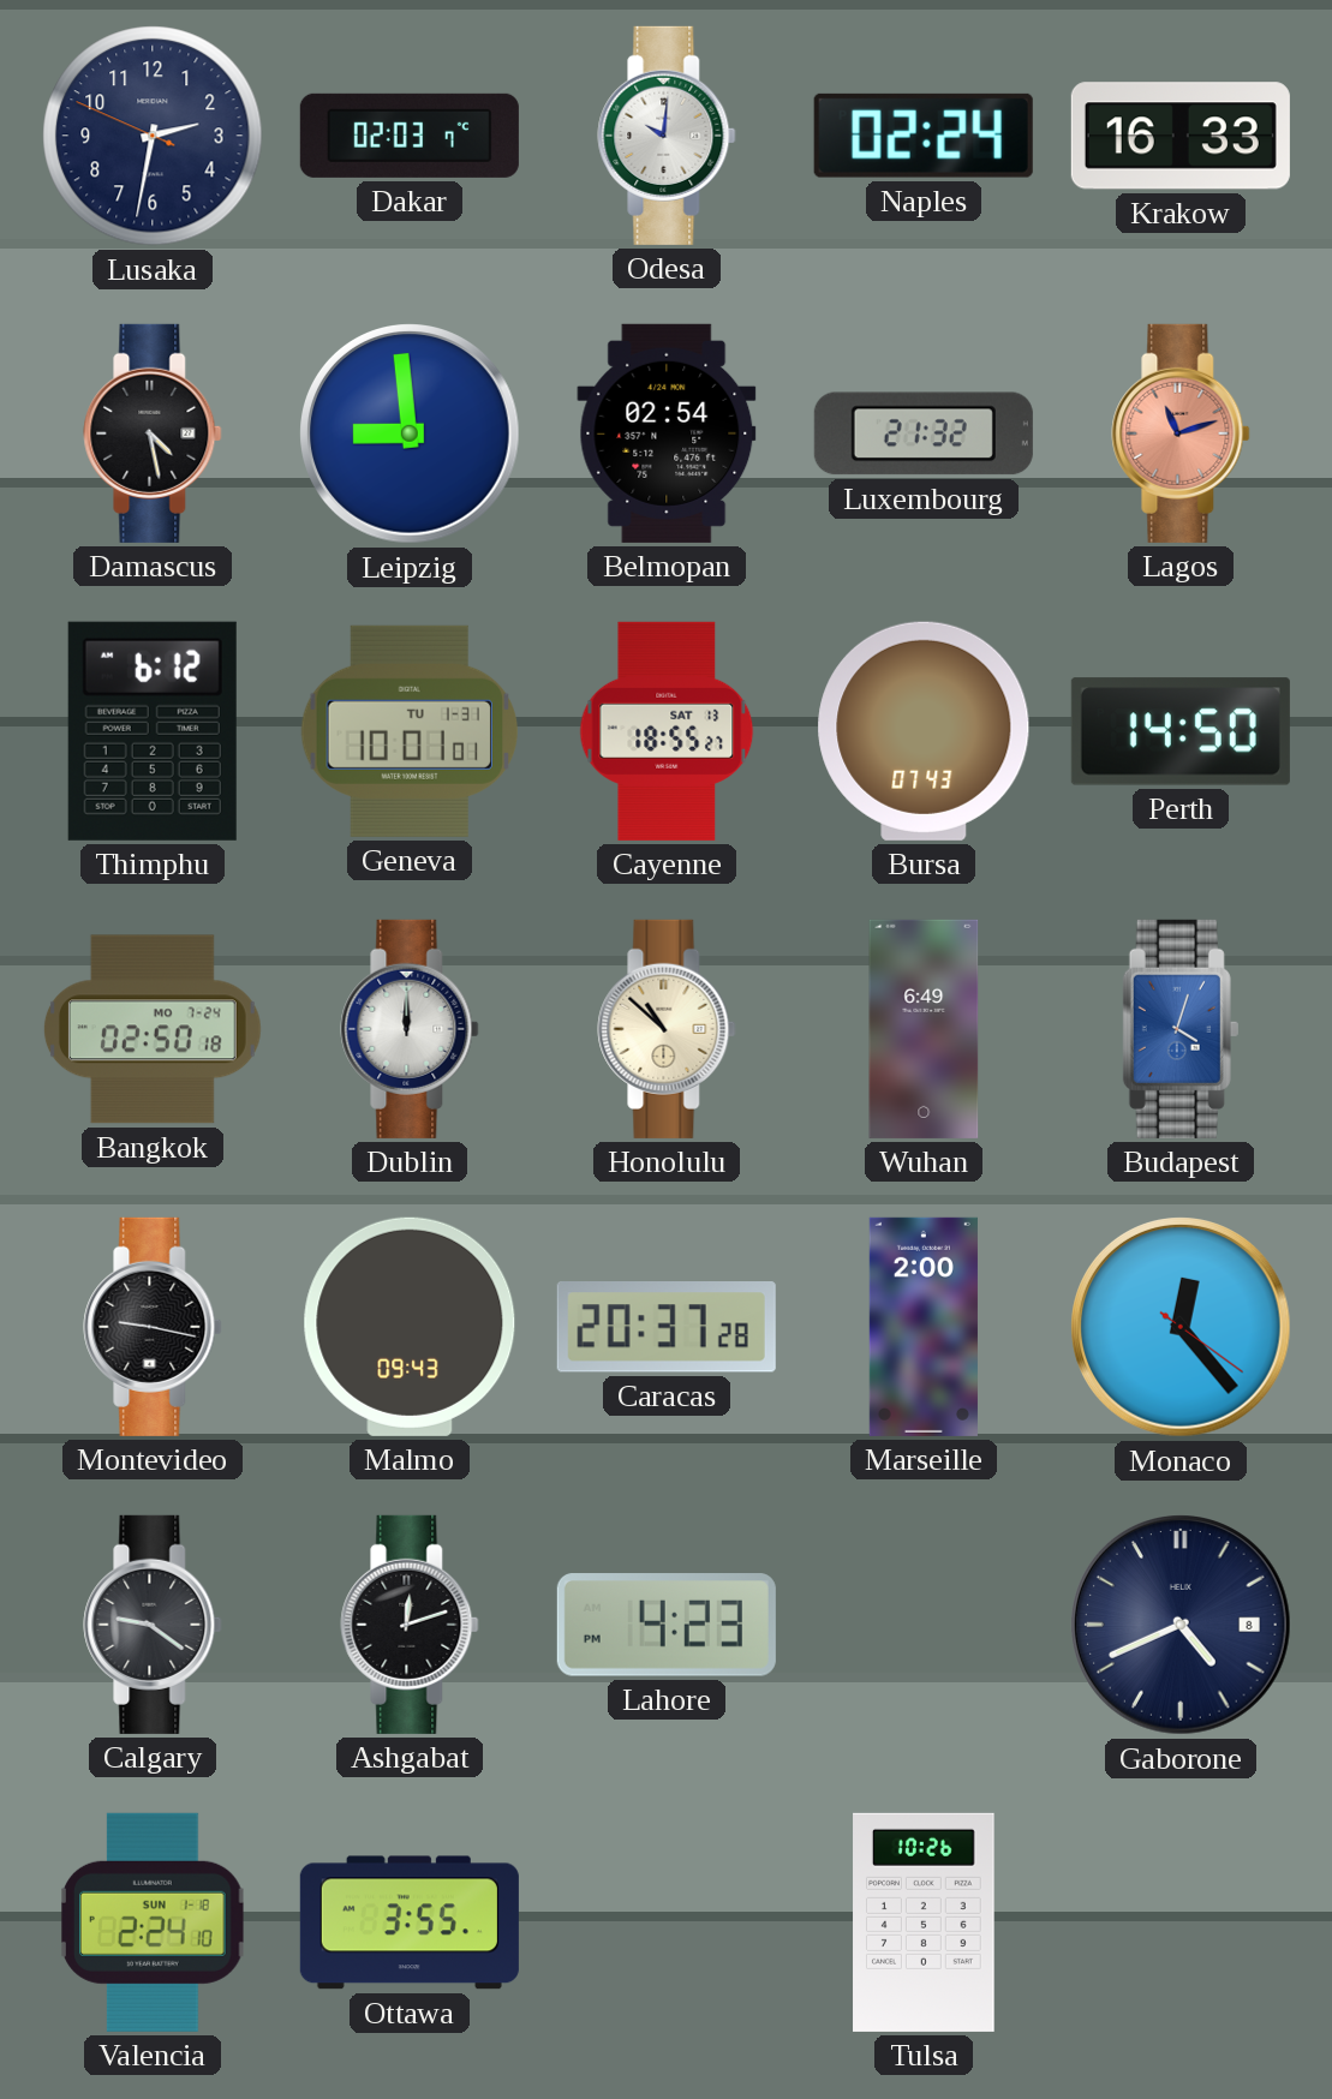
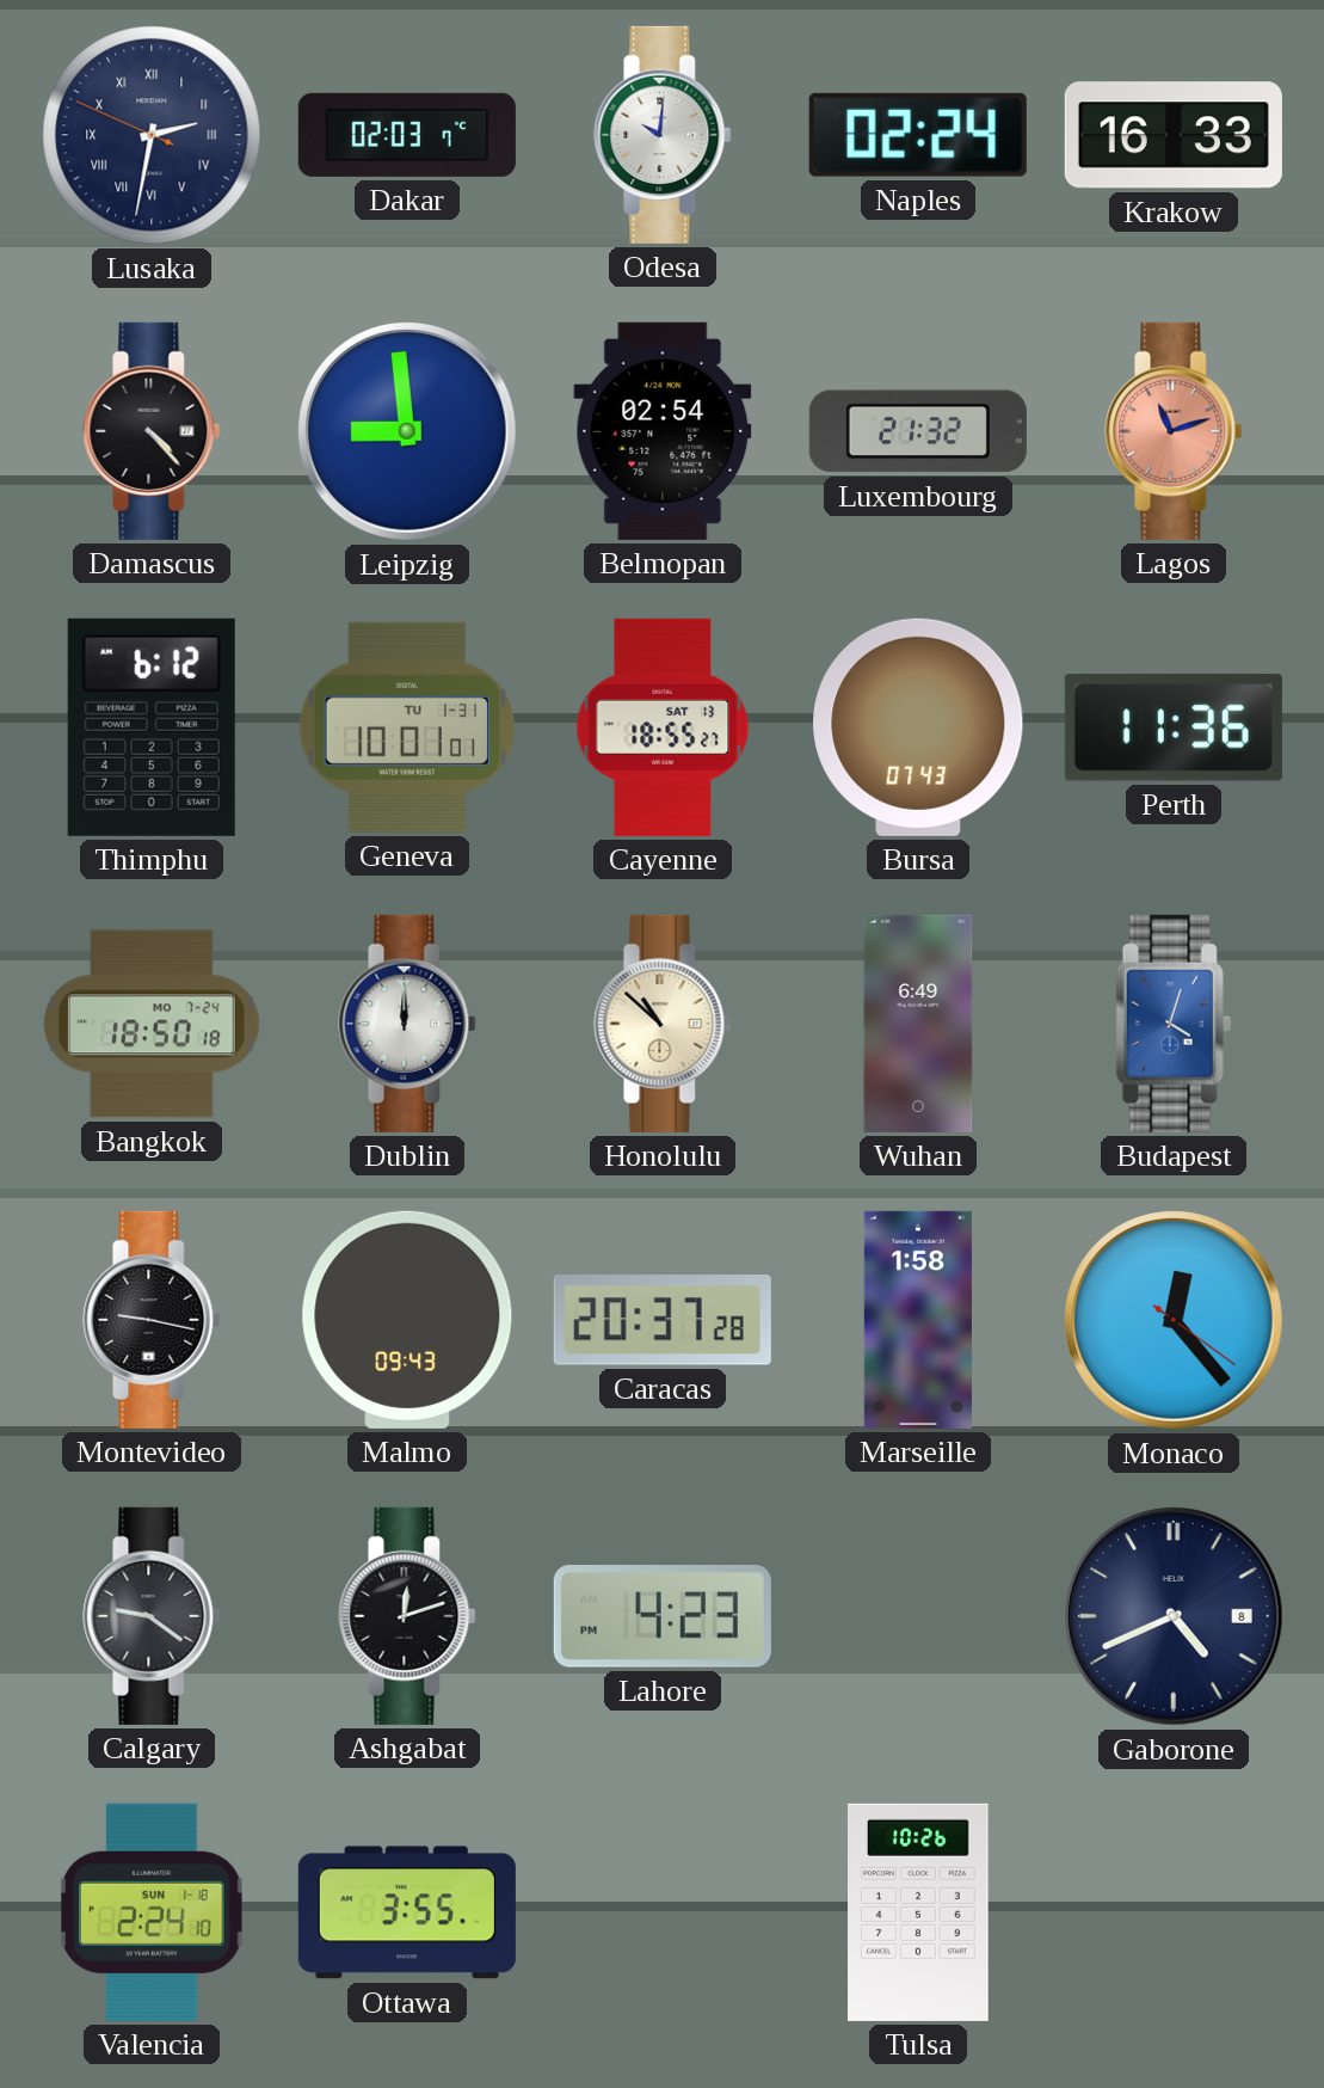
Lusaka numerals: Arabic -> Roman (152, 135)
Damascus: 4:28 -> 4:23 (152, 431)
Perth: 14:50 -> 11:36 (1174, 727)
Bangkok: 02:50 -> 18:50 (152, 1024)
Marseille: 2:00 -> 1:58 (918, 1320)
